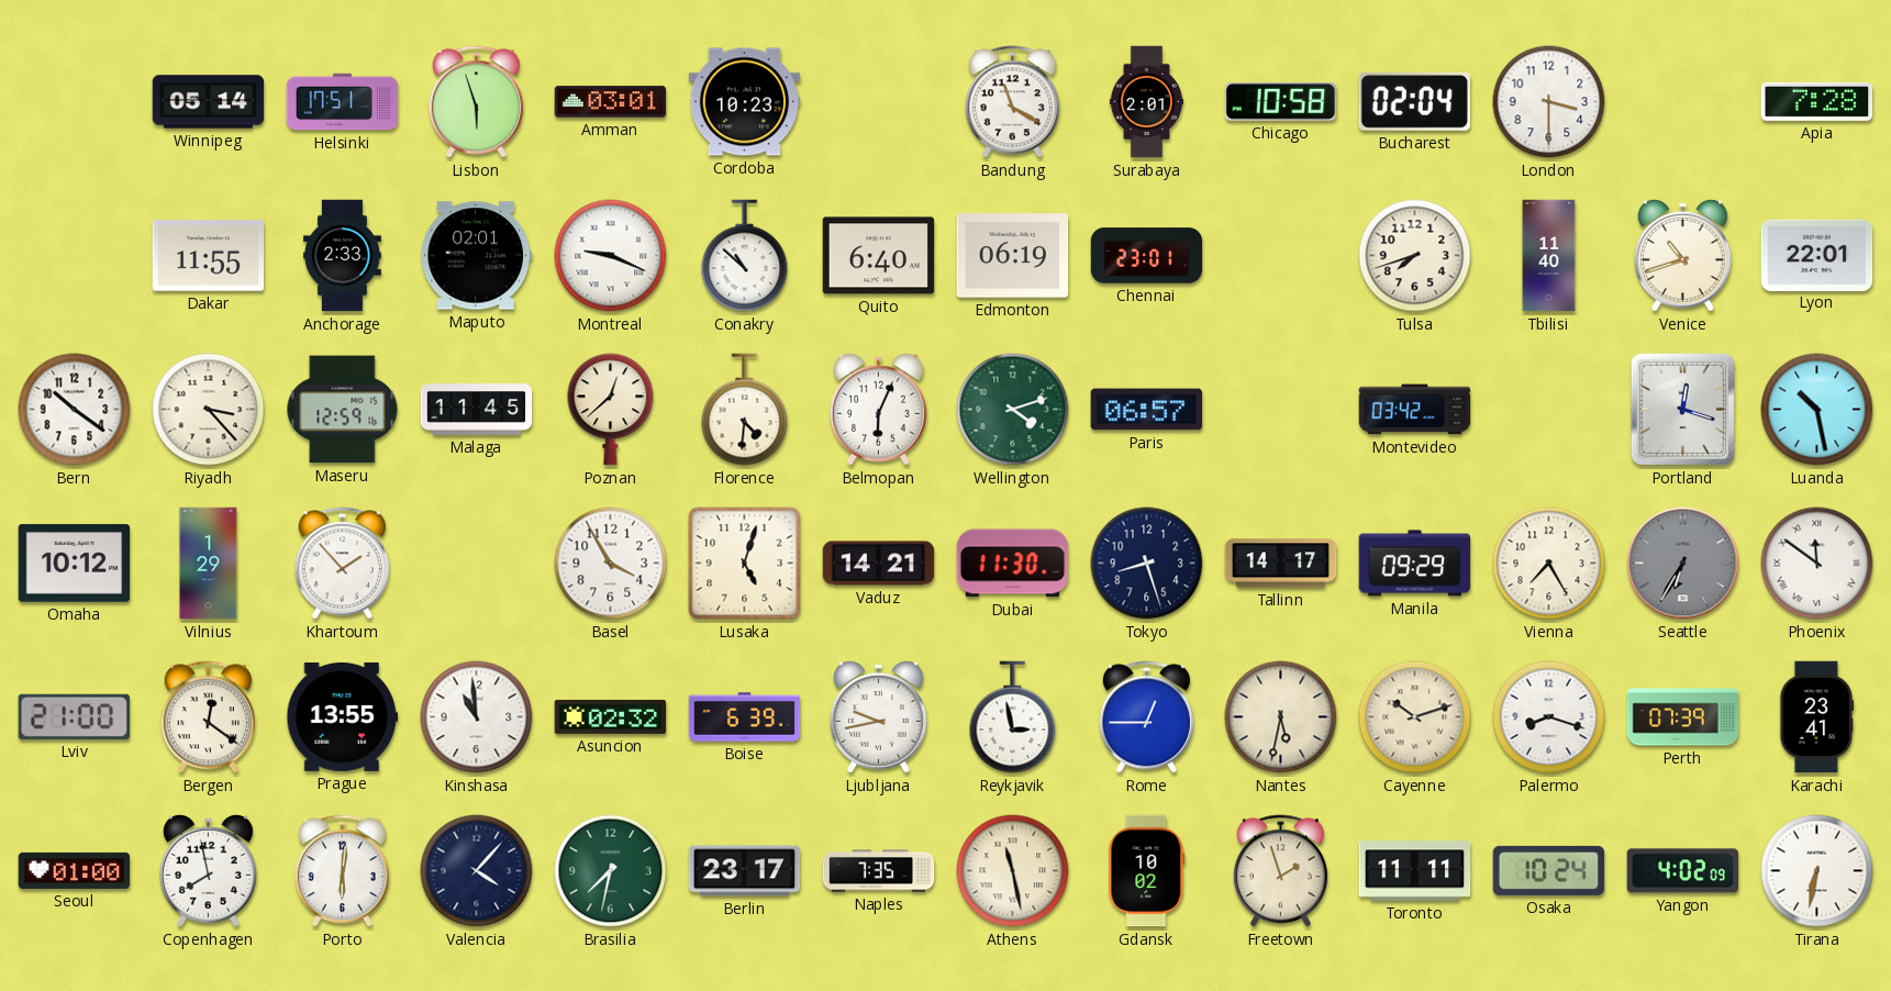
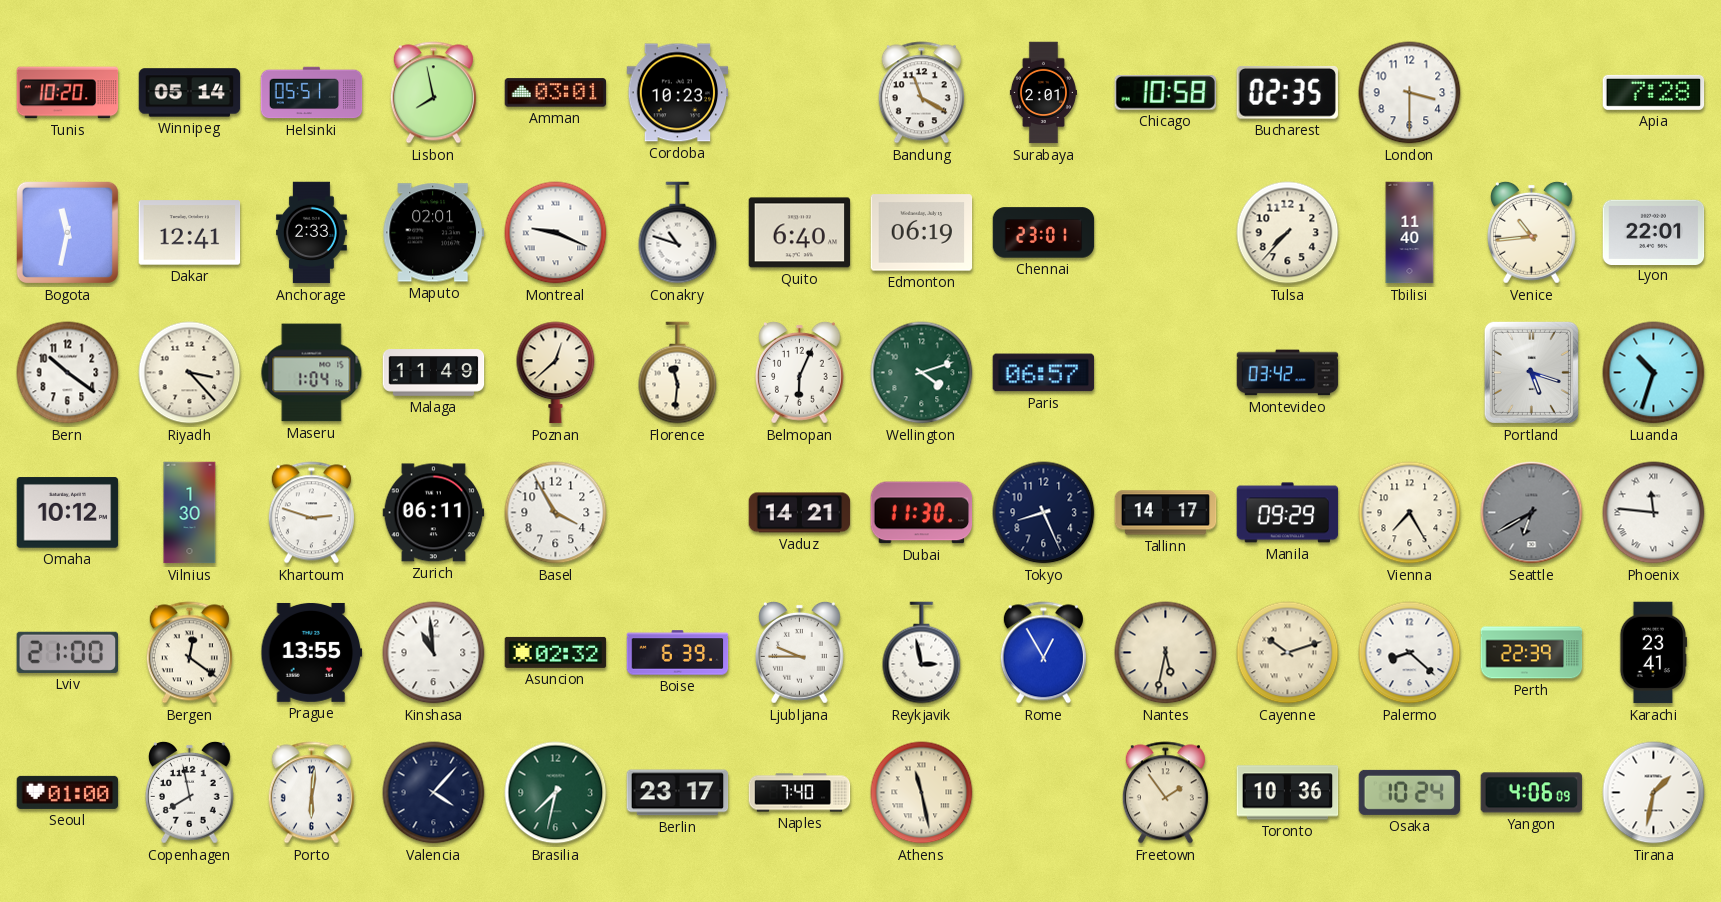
Tunis: none -> 10:20 (68, 93)
Helsinki: 17:51 -> 05:51 (312, 93)
Lisbon: 5:57 -> 7:58 (433, 93)
Bucharest: 02:04 -> 02:35 (1287, 93)
Bogota: none -> 11:32 (67, 232)
Dakar: 11:55 -> 12:41 (190, 233)
Conakry: 10:52 -> 10:48 (678, 233)
Tulsa: 7:42 -> 7:37 (1288, 233)
Venice: 10:42 -> 10:44 (1531, 232)
Maseru: 12:59 -> 1:04 (312, 373)
Malaga: 11:45 -> 11:49 (434, 373)
Florence: 4:31 -> 11:31 (678, 373)
Portland: 12:18 -> 5:18 (1531, 372)
Luanda: 10:28 -> 10:33 (1654, 373)
Vilnius: 1:29 -> 1:30 (190, 513)
Khartoum: 1:53 -> 2:48 (311, 513)
Zurich: none -> 06:11 (434, 513)
Lusaka: 5:03 -> none (745, 564)
Tokyo: 8:27 -> 8:26 (1044, 513)
Seattle: 6:35 -> 6:40 (1532, 513)
Phoenix: 11:51 -> 11:46 (1654, 513)
Ljubljana: 9:43 -> 9:45 (799, 652)
Rome: 12:45 -> 12:55 (1043, 653)
Palermo: 8:18 -> 8:22 (1410, 653)
Perth: 07:39 -> 22:39 (1532, 653)
Naples: 7:35 -> 7:40 (800, 793)
Gdansk: 10:02 -> none (1147, 871)
Freetown: 1:57 -> 1:54 (1165, 793)
Toronto: 11:11 -> 10:36 (1288, 793)
Yangon: 4:02 -> 4:06 (1532, 793)
Tirana: 6:32 -> 1:32 (1654, 793)
